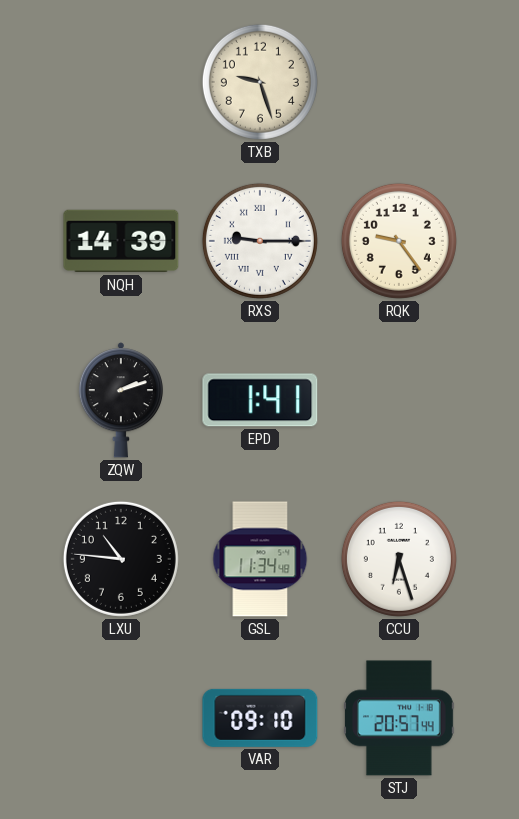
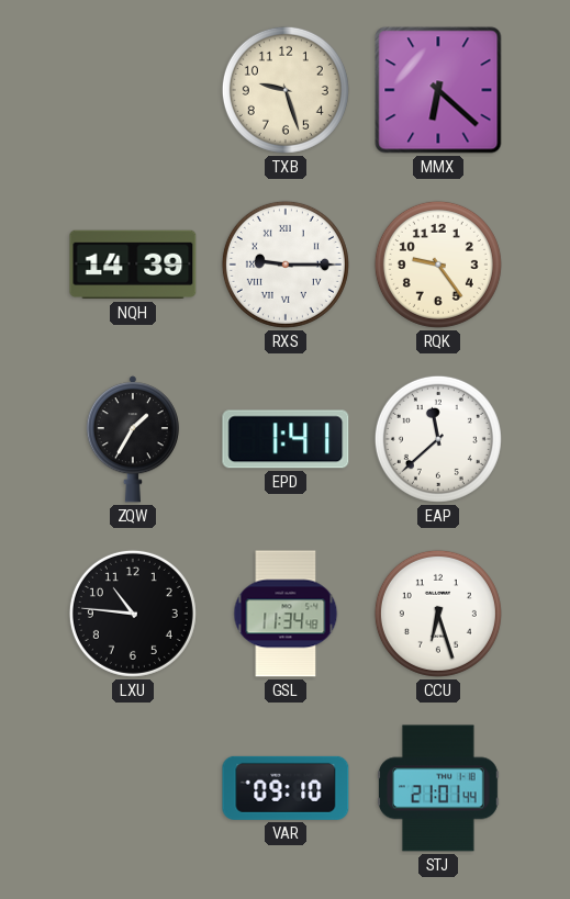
MMX: none -> 6:22 (438, 90)
ZQW: 2:12 -> 1:35 (133, 439)
EAP: none -> 11:38 (438, 439)
STJ: 20:57 -> 21:01 (439, 788)
